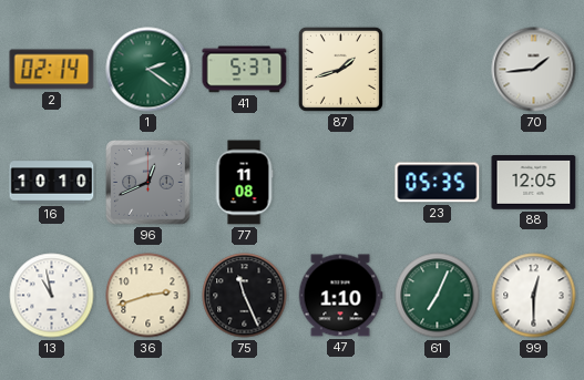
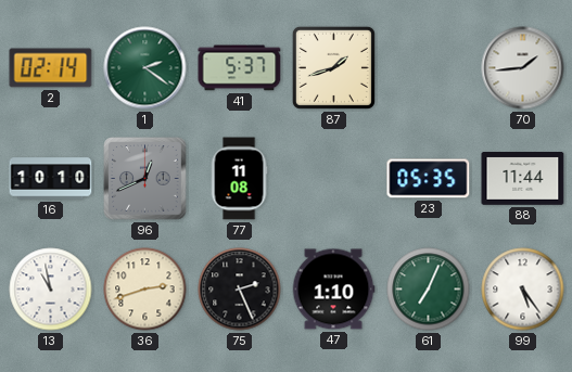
88: 12:05 -> 11:44 (523, 179)
75: 11:26 -> 2:26 (240, 290)
99: 12:30 -> 5:24 (523, 290)
